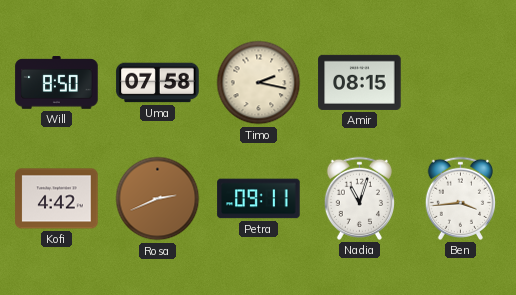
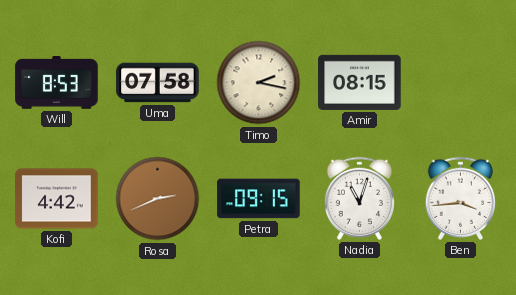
Will: 8:50 -> 8:53 (57, 83)
Petra: 09:11 -> 09:15 (259, 199)
